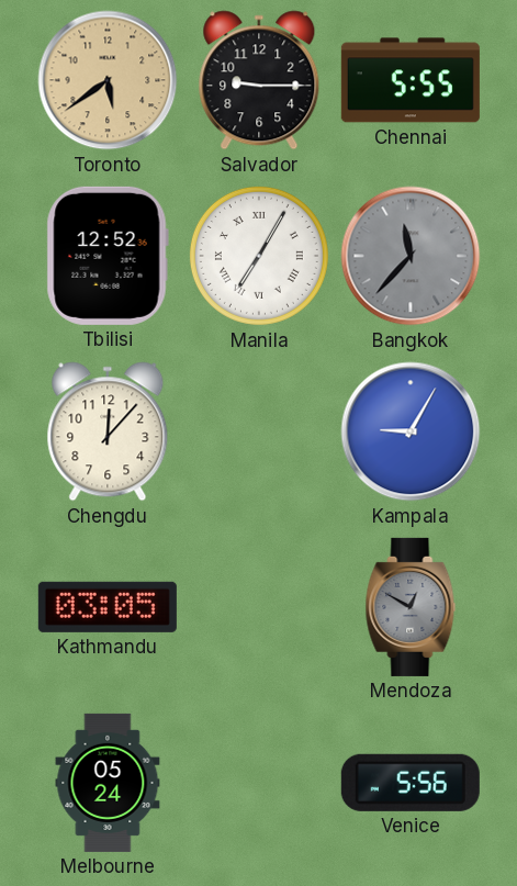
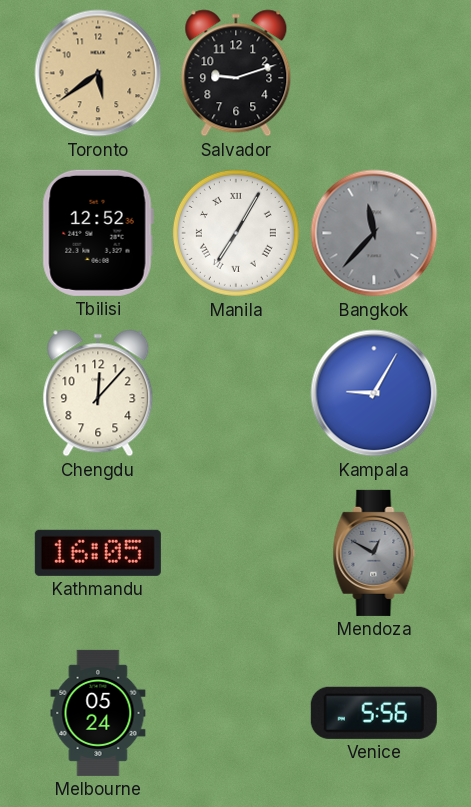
Salvador: 9:15 -> 9:12 (236, 73)
Chennai: 5:55 -> none (411, 80)
Kathmandu: 03:05 -> 16:05 (98, 553)
